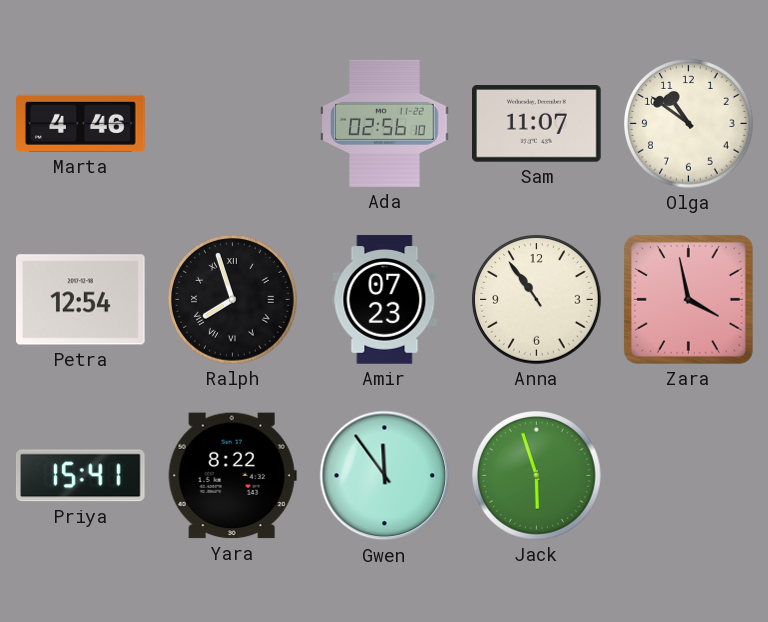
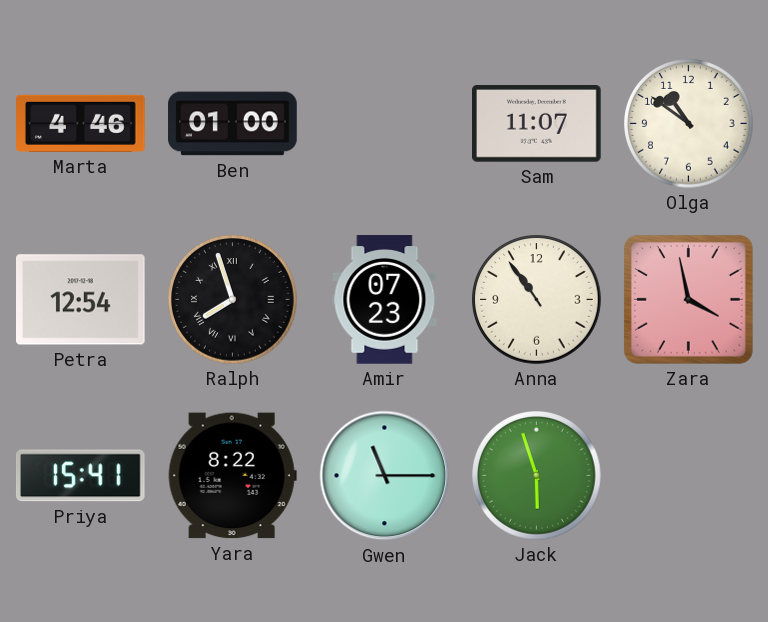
Ben: none -> 01:00 (233, 124)
Ada: 02:56 -> none (385, 123)
Gwen: 11:54 -> 11:15 (385, 476)
